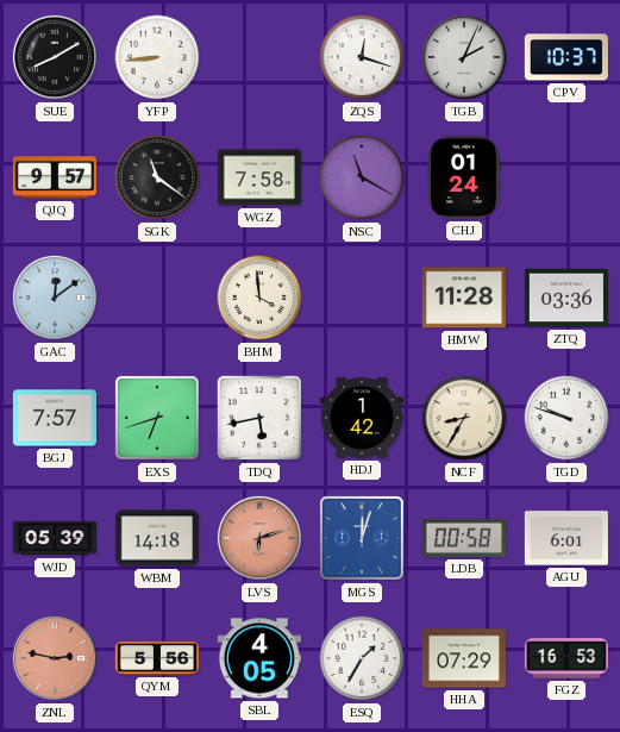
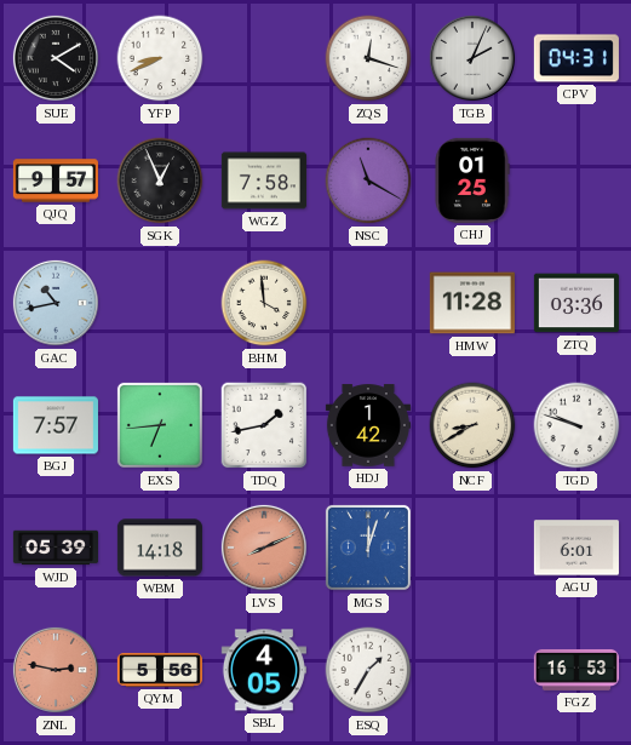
SUE: 8:10 -> 4:10 (56, 58)
YFP: 8:44 -> 8:41 (160, 58)
CPV: 10:37 -> 04:31 (576, 58)
SGK: 11:21 -> 12:56 (160, 180)
CHJ: 01:24 -> 01:25 (472, 180)
GAC: 12:09 -> 10:43 (56, 303)
EXS: 6:42 -> 6:44 (160, 425)
TDQ: 5:43 -> 1:43 (264, 425)
NCF: 8:35 -> 8:40 (472, 425)
LVS: 6:12 -> 8:11 (264, 548)
LDB: 00:58 -> none (464, 538)
HHA: 07:29 -> none (464, 658)
